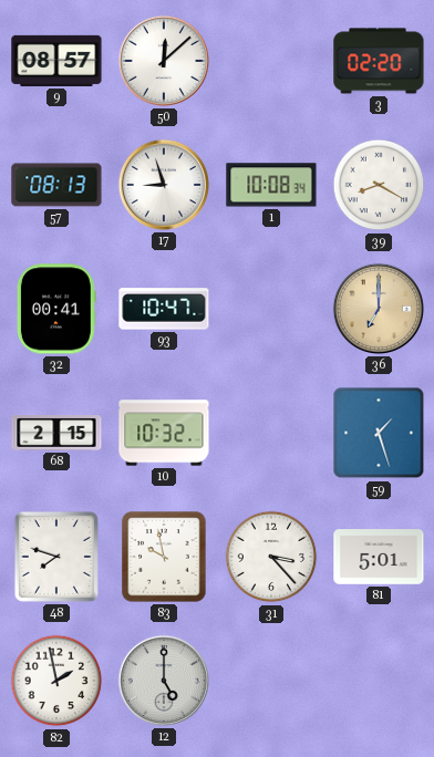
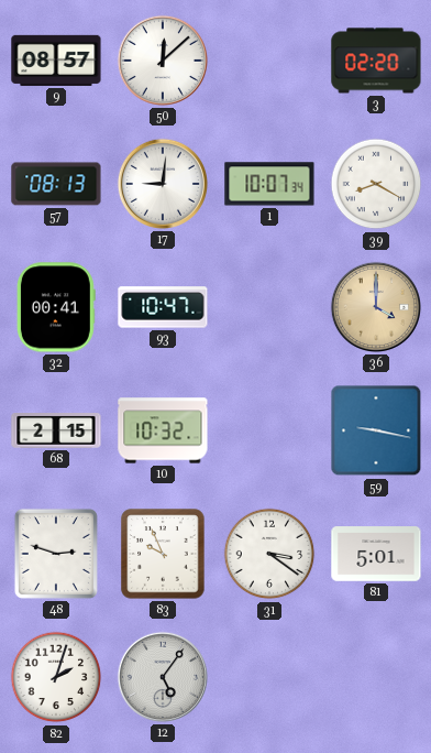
17: 8:57 -> 9:01 (163, 184)
1: 10:08 -> 10:07 (269, 184)
36: 7:00 -> 4:00 (376, 307)
59: 1:27 -> 9:17 (376, 430)
48: 7:48 -> 2:48 (56, 554)
83: 9:58 -> 9:56 (163, 554)
31: 3:23 -> 3:21 (269, 554)
82: 1:58 -> 2:03 (56, 677)
12: 5:00 -> 5:06 (163, 677)
